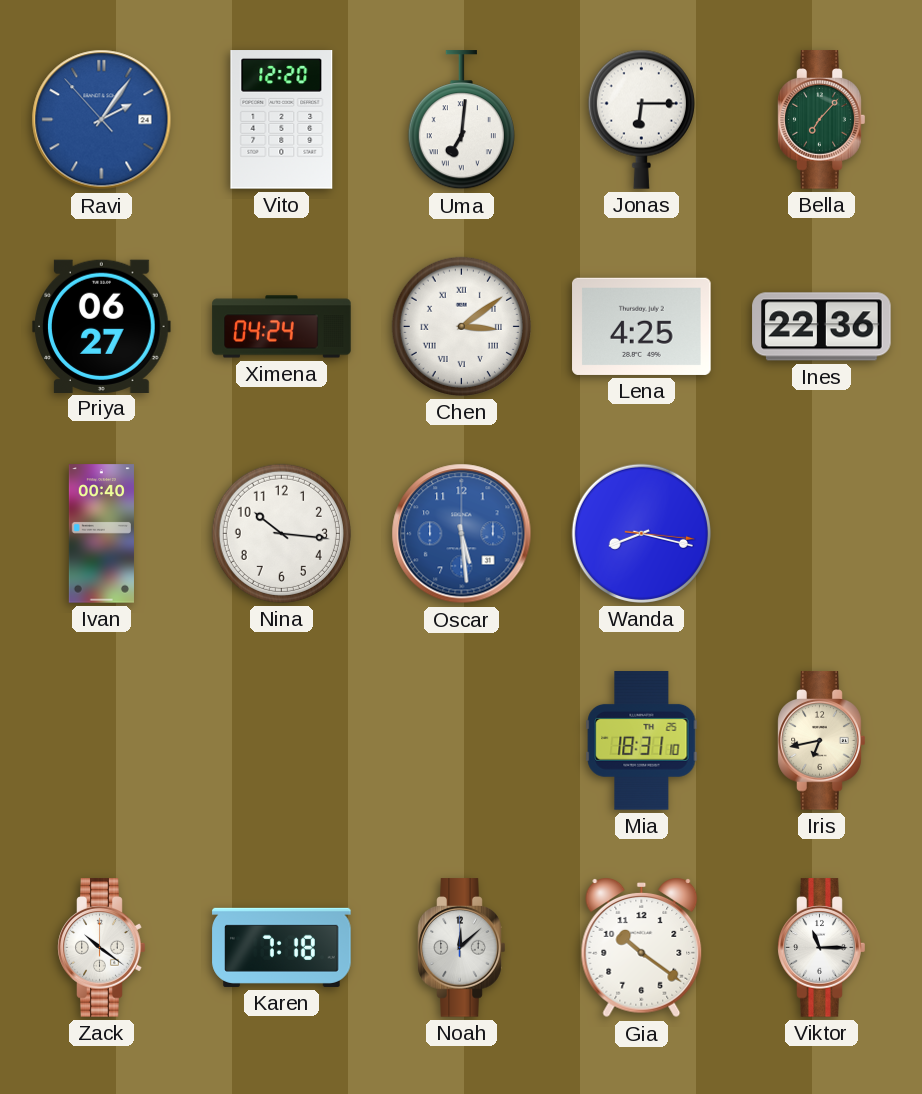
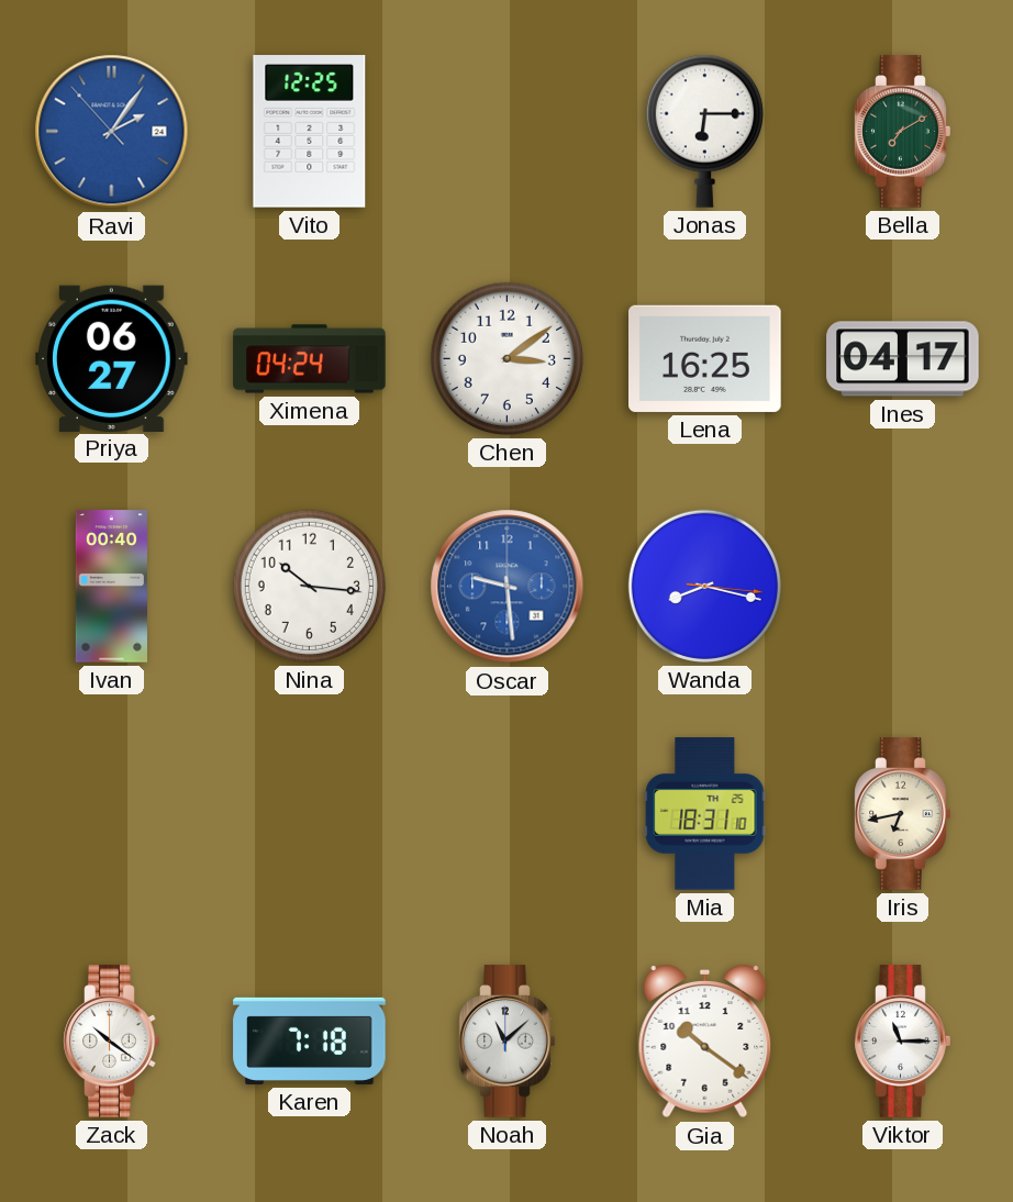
Vito: 12:20 -> 12:25 (310, 132)
Uma: 7:01 -> none (461, 120)
Bella: 7:07 -> 7:10 (903, 132)
Chen numerals: Roman -> Arabic (506, 358)
Lena: 4:25 -> 16:25 (705, 358)
Ines: 22:36 -> 04:17 (903, 359)
Oscar: 5:29 -> 9:29 (508, 587)
Noah: 12:08 -> 11:08 (508, 1042)
